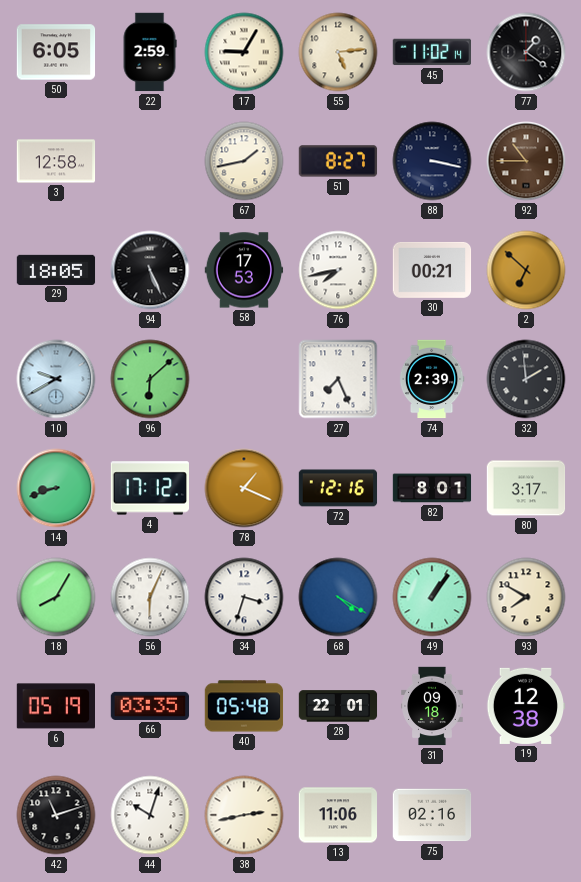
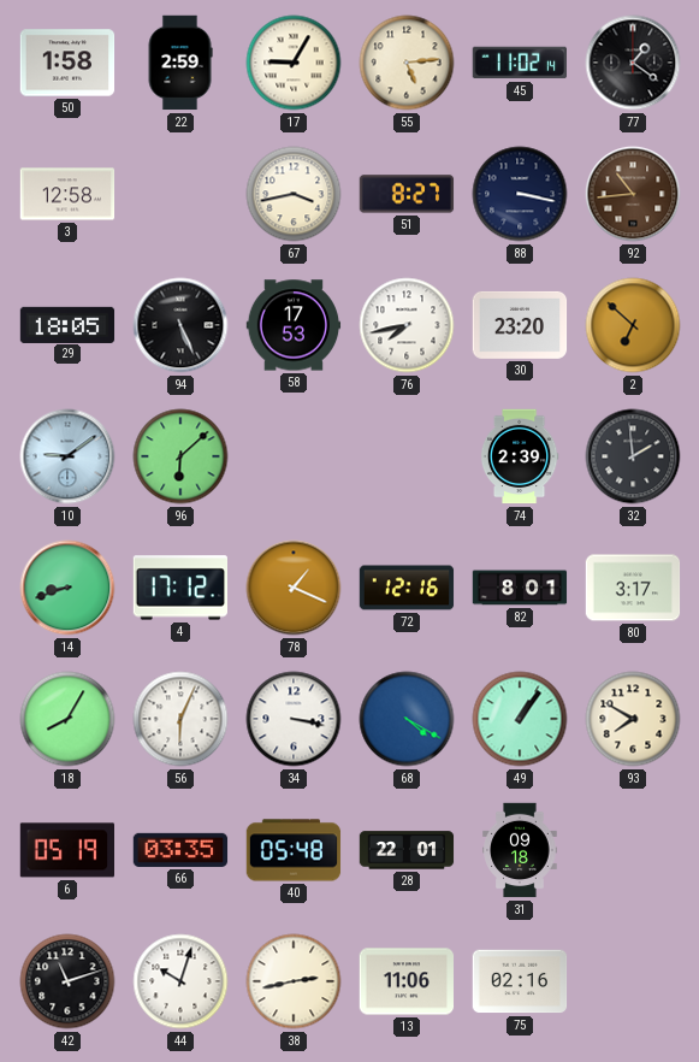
50: 6:05 -> 1:58 (67, 63)
67: 1:43 -> 3:43 (294, 194)
92: 10:45 -> 10:44 (633, 194)
30: 00:21 -> 23:20 (520, 325)
10: 9:40 -> 9:09 (67, 456)
27: 7:26 -> none (338, 379)
34: 3:33 -> 3:17 (294, 719)
19: 12:38 -> none (526, 706)
